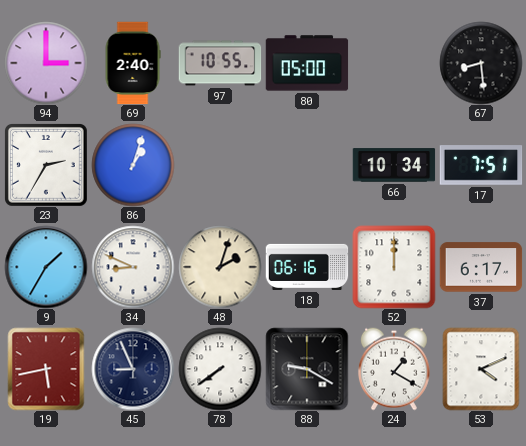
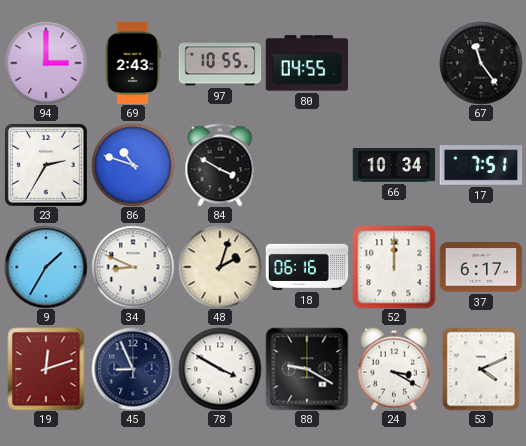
69: 2:40 -> 2:43 (133, 63)
80: 05:00 -> 04:55 (307, 63)
67: 8:29 -> 11:24 (481, 63)
86: 1:03 -> 10:48 (133, 165)
84: none -> 3:50 (220, 165)
19: 5:43 -> 12:12 (46, 369)
78: 7:39 -> 3:50 (220, 369)
24: 1:20 -> 3:20 (394, 369)
